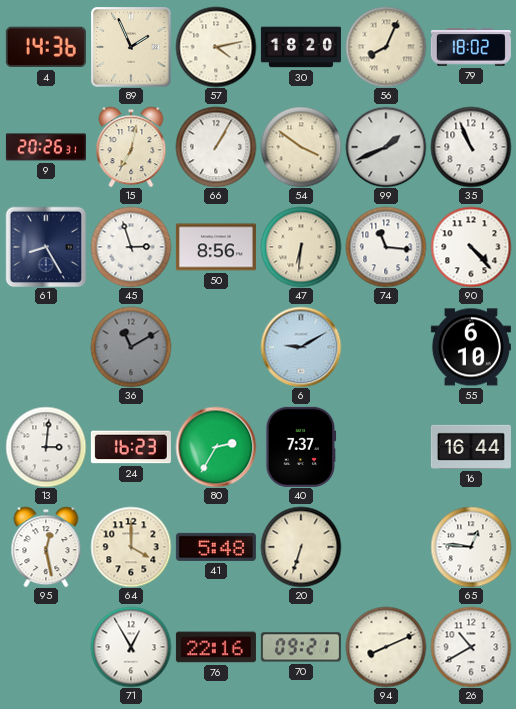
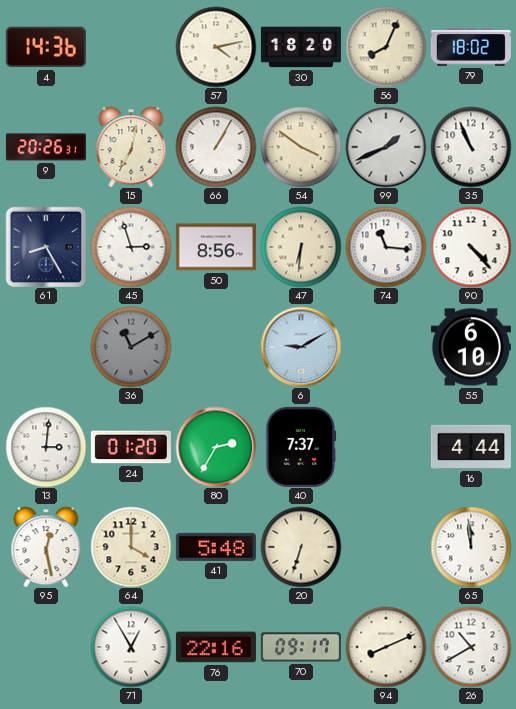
89: 1:56 -> none (131, 47)
24: 16:23 -> 01:20 (131, 447)
16: 16:44 -> 4:44 (471, 447)
65: 12:46 -> 11:59 (471, 547)
70: 09:21 -> 09:17 (301, 647)
